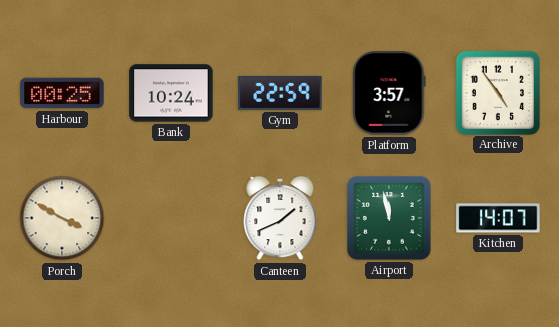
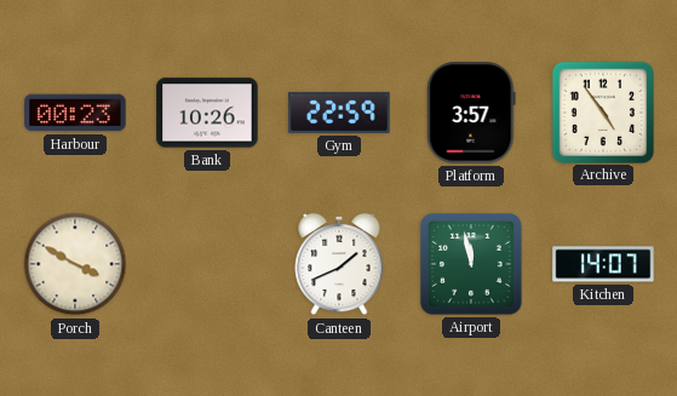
Harbour: 00:25 -> 00:23 (75, 113)
Bank: 10:24 -> 10:26 (207, 113)
